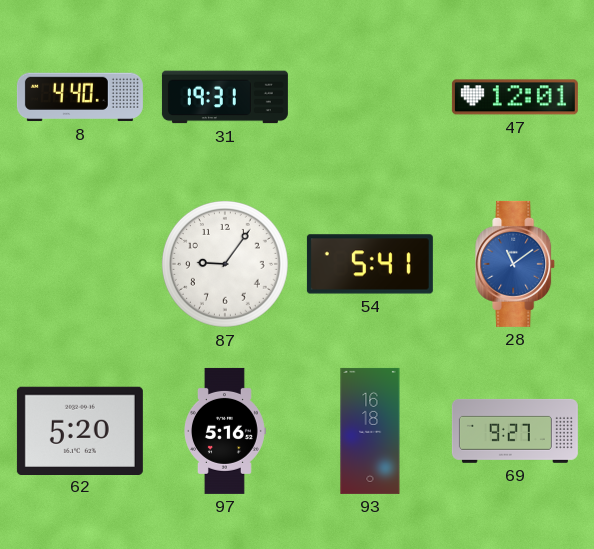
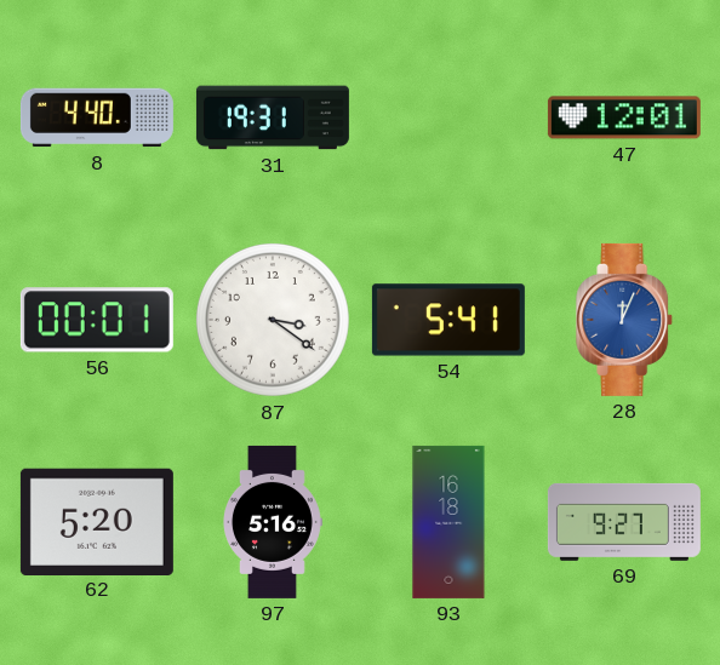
56: none -> 00:01 (97, 320)
87: 9:06 -> 3:21 (273, 320)
28: 11:09 -> 12:04 (625, 320)
